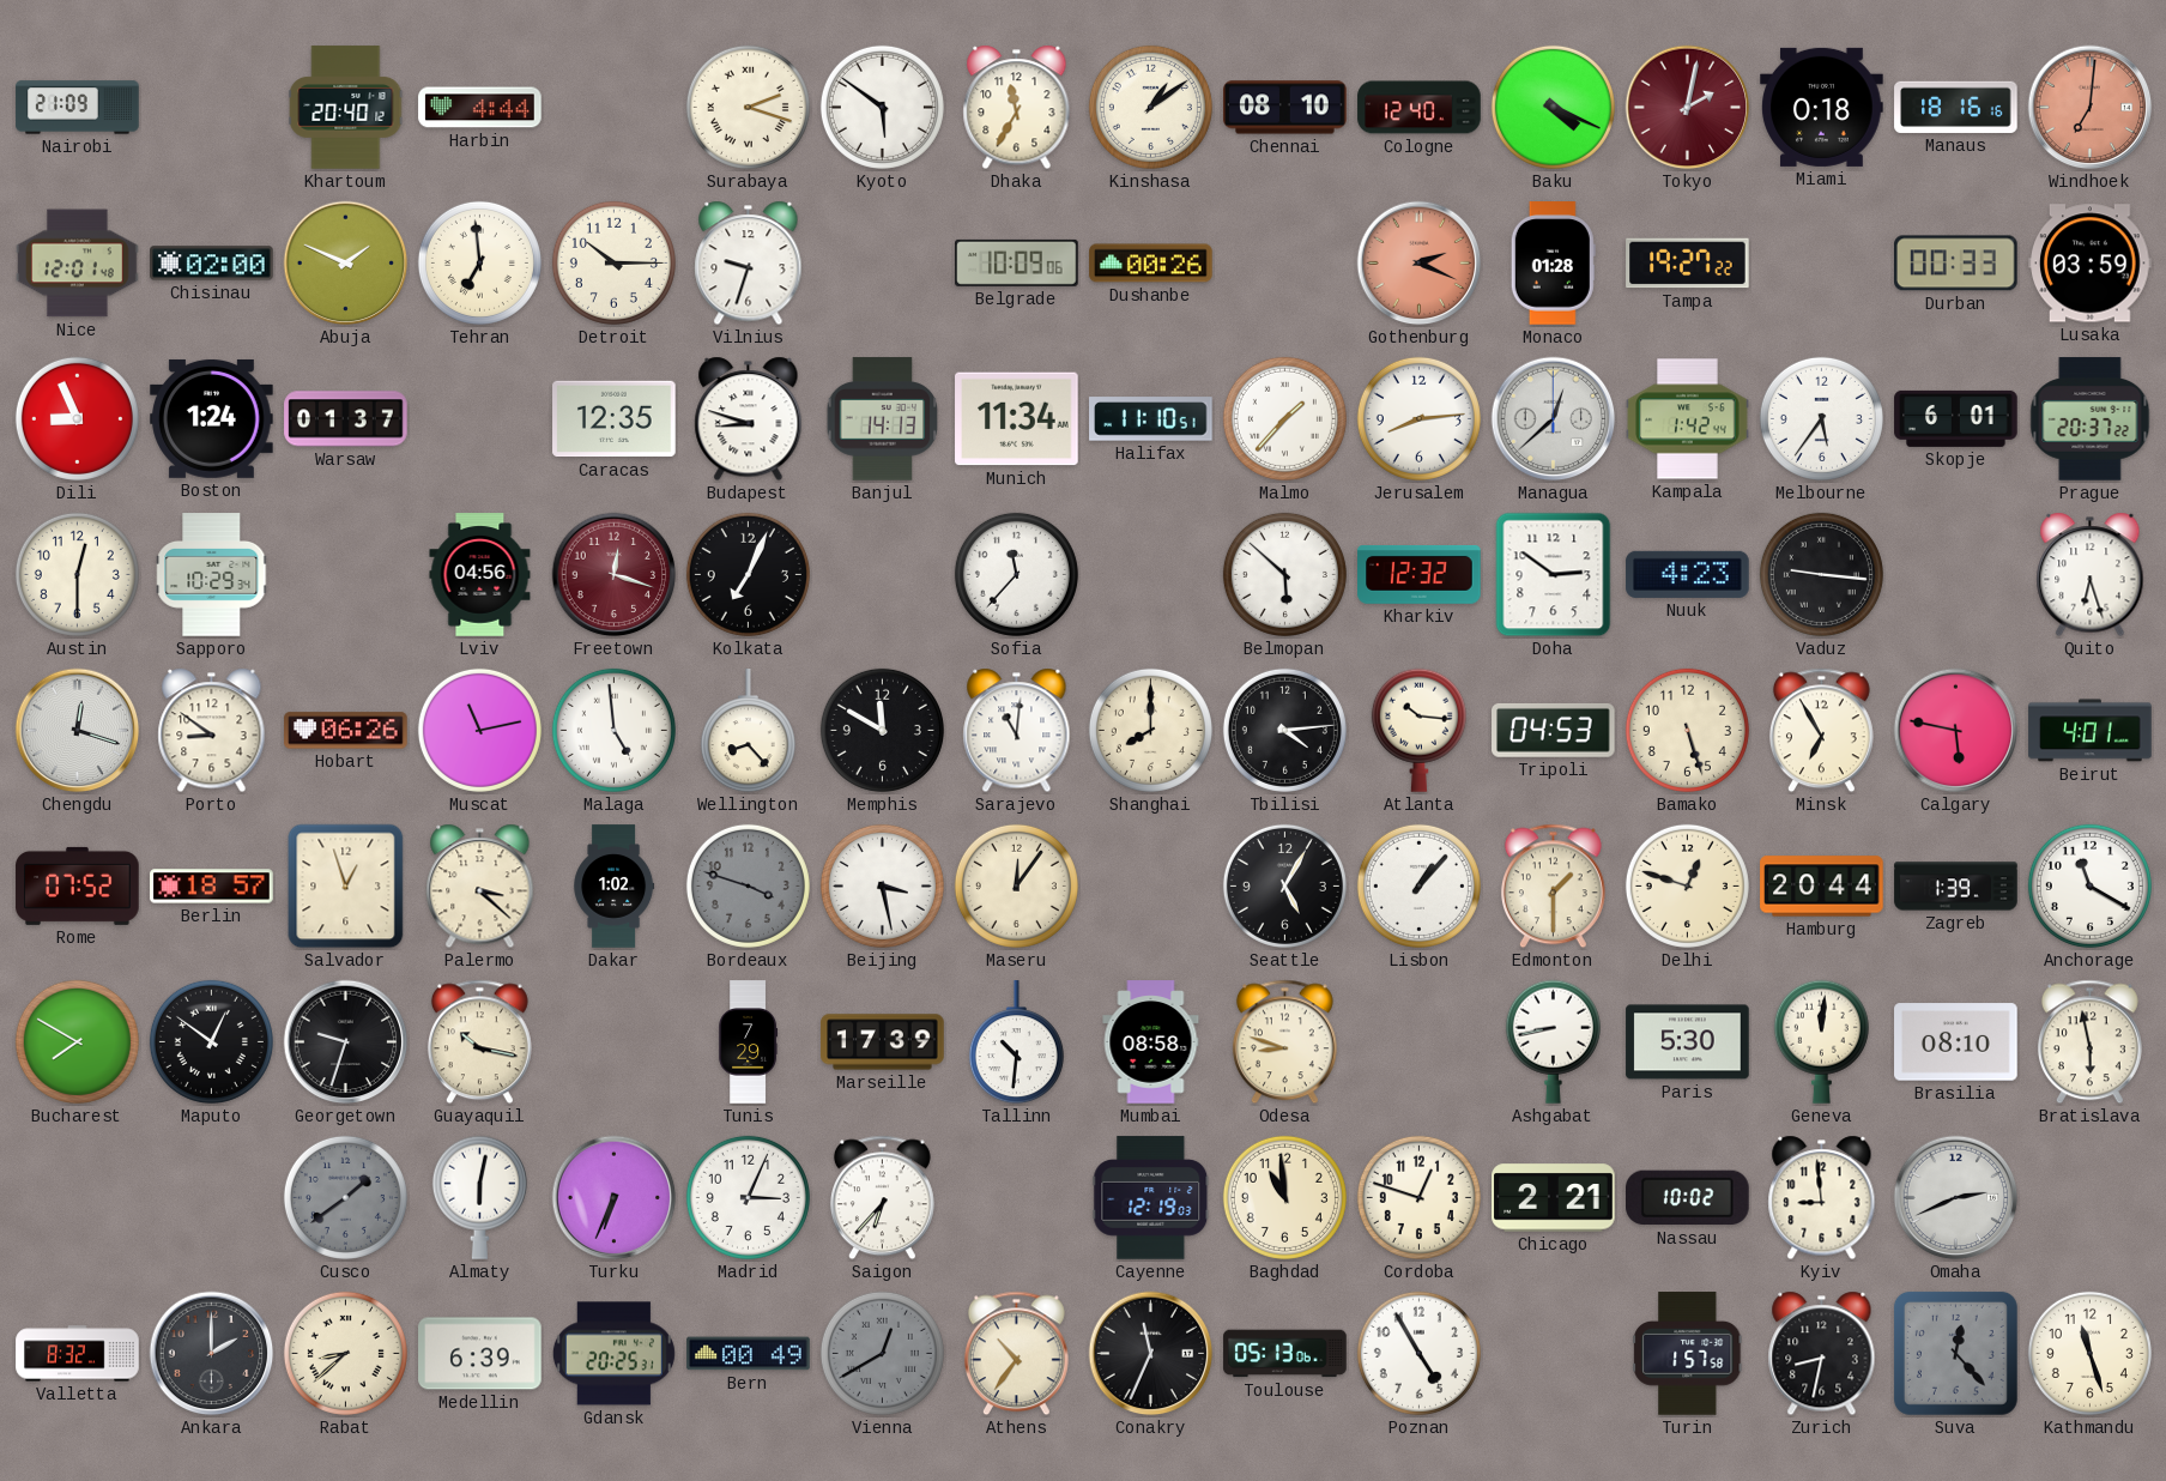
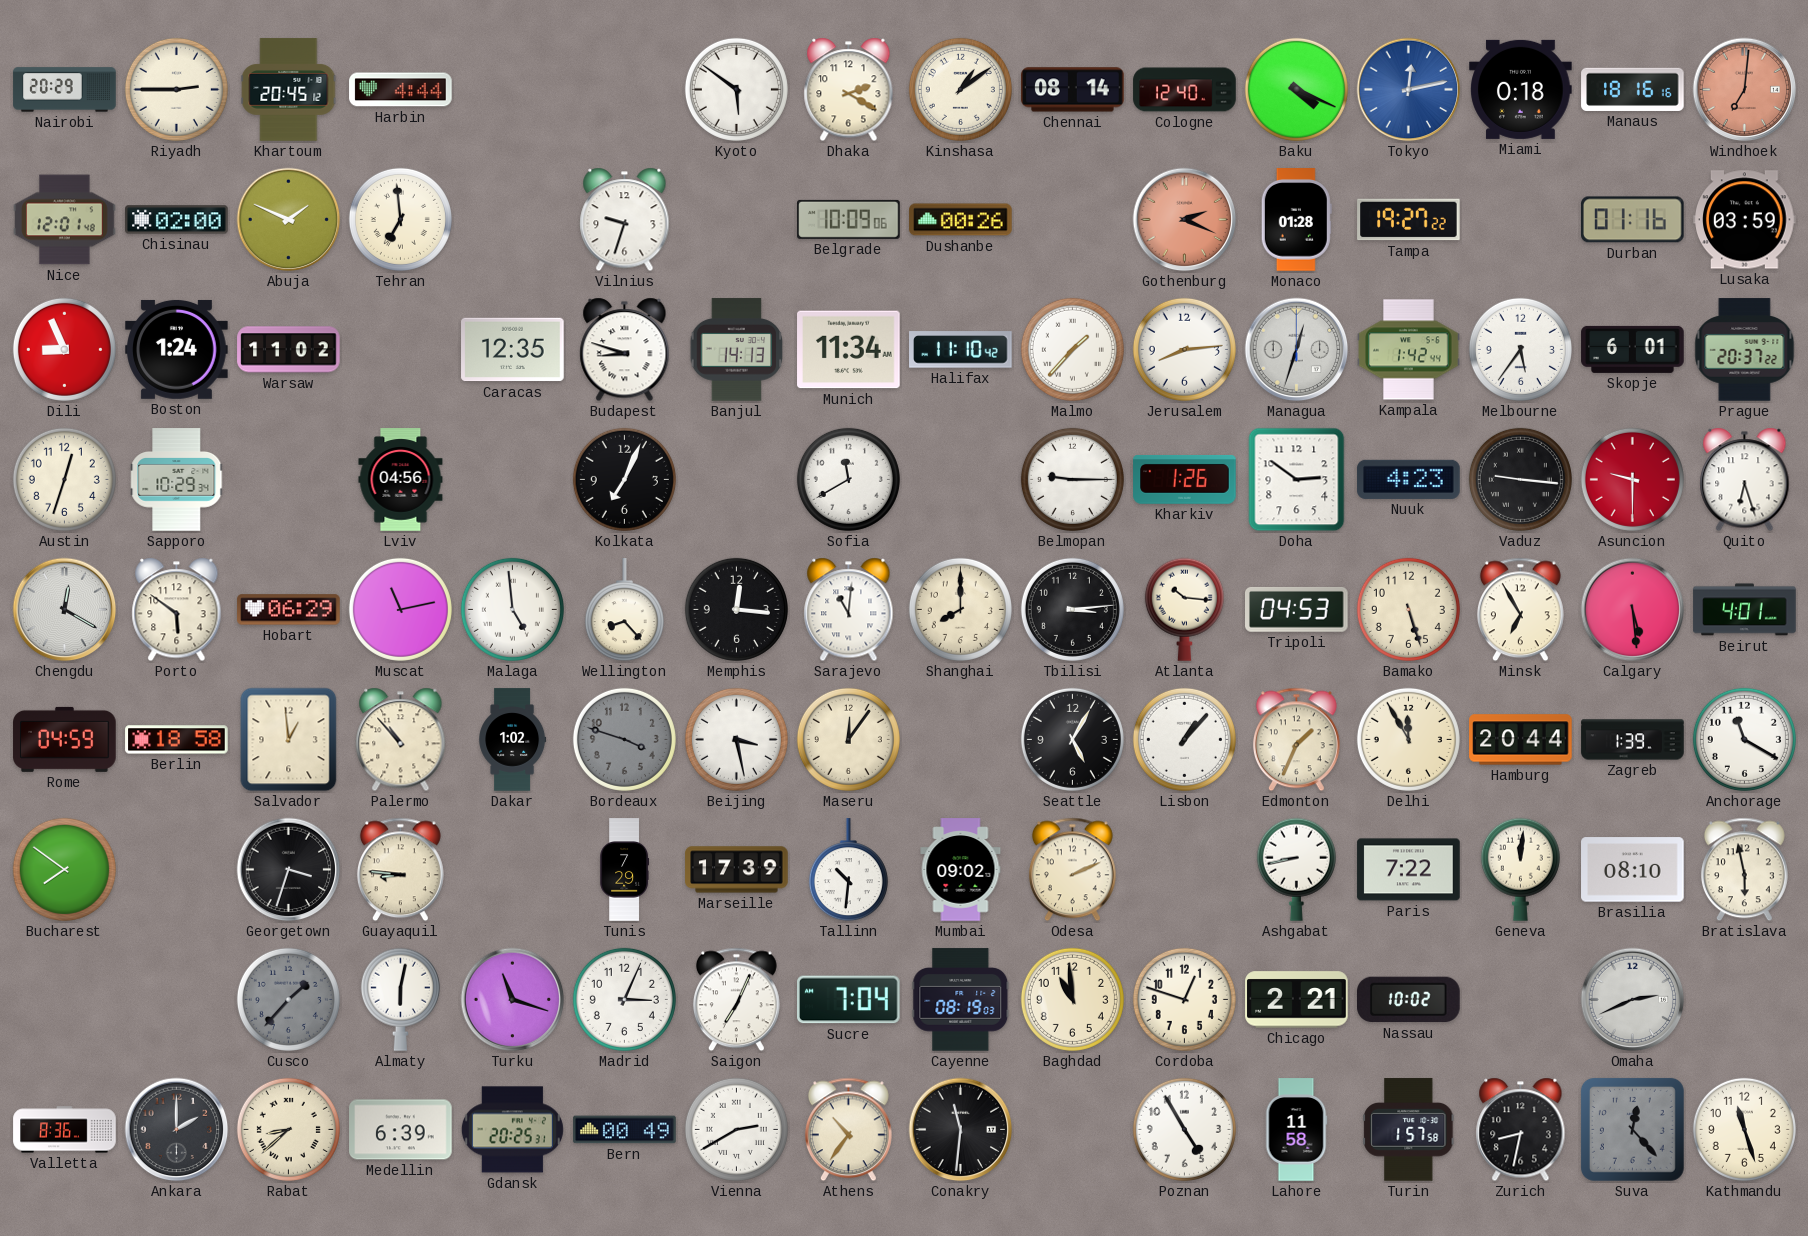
Nairobi: 21:09 -> 20:29 (65, 90)
Riyadh: none -> 2:45 (176, 89)
Khartoum: 20:40 -> 20:45 (289, 90)
Surabaya: 2:18 -> none (748, 107)
Dhaka: 11:35 -> 2:20 (849, 90)
Chennai: 08:10 -> 08:14 (1073, 90)
Tokyo: 2:02 -> 12:13 (1409, 90)
Tokyo dial: burgundy -> blue (1409, 90)
Detroit: 10:15 -> none (613, 262)
Durban: 00:33 -> 01:16 (1633, 220)
Warsaw: 01:37 -> 11:02 (289, 350)
Halifax: 11:10:51 -> 11:10:42 (961, 350)
Managua: 12:38 -> 12:33 (1297, 350)
Austin: 12:30 -> 12:33 (64, 479)
Freetown: 12:18 -> none (615, 575)
Sofia: 11:37 -> 11:40 (848, 479)
Belmopan: 5:52 -> 9:15 (1072, 479)
Kharkiv: 12:32 -> 1:26 (1185, 480)
Asuncion: none -> 9:30 (1632, 479)
Chengdu: 12:18 -> 12:20 (65, 610)
Porto: 8:51 -> 5:51 (177, 610)
Hobart: 06:26 -> 06:29 (289, 610)
Memphis: 11:50 -> 12:16 (736, 609)
Tbilisi: 4:14 -> 3:14 (1072, 609)
Calgary: 5:47 -> 5:29 (1633, 610)
Rome: 07:52 -> 04:59 (65, 739)
Berlin: 18:57 -> 18:58 (177, 740)
Salvador: 12:57 -> 12:59 (289, 740)
Palermo: 3:22 -> 10:53 (401, 740)
Edmonton: 1:30 -> 1:34 (1296, 740)
Delhi: 12:48 -> 11:55 (1408, 739)
Bucharest: 7:50 -> 7:51 (64, 869)
Maputo: 12:51 -> none (211, 1041)
Georgetown: 9:33 -> 3:33 (289, 870)
Guayaquil: 10:17 -> 8:46 (400, 870)
Mumbai: 08:58 -> 09:02 (961, 870)
Odesa: 8:48 -> 2:11 (1072, 870)
Paris: 5:30 -> 7:22 (1409, 870)
Cusco: 1:39 -> 1:37 (288, 999)
Turku: 6:34 -> 11:18 (513, 1000)
Saigon: 6:37 -> 7:04 (736, 1000)
Sucre: none -> 7:04 (849, 1000)
Cayenne: 12:19 -> 08:19 (961, 1000)
Kyiv: 8:59 -> none (1822, 1198)
Valletta: 8:32 -> 8:36 (65, 1130)
Vienna: 12:40 -> 2:40 (736, 1129)
Vienna dial: grey -> white (736, 1129)
Conakry: 11:34 -> 11:31 (961, 1130)
Toulouse: 05:13 -> none (1285, 1354)
Lahore: none -> 11:58 (1296, 1130)
